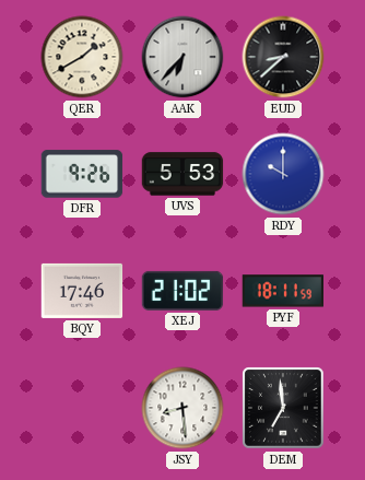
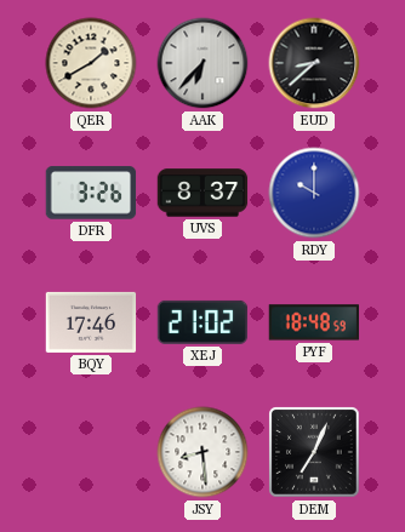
DFR: 9:26 -> 3:26 (91, 193)
UVS: 5:53 -> 8:37 (202, 193)
PYF: 18:11 -> 18:48 (313, 322)
DEM: 6:59 -> 7:04 (314, 452)
